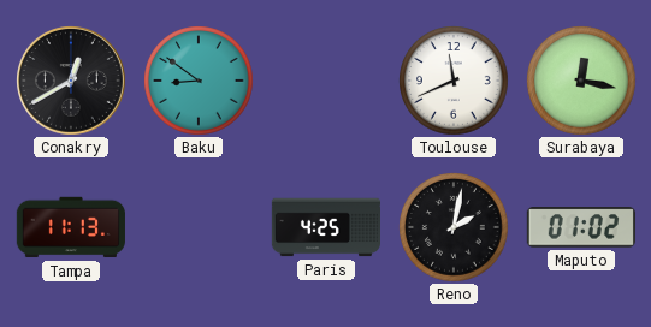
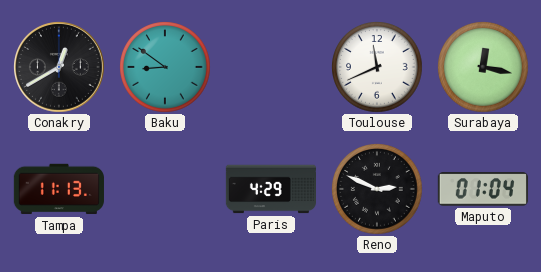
Paris: 4:25 -> 4:29 (270, 189)
Reno: 2:02 -> 2:49 (377, 189)
Maputo: 01:02 -> 01:04 (483, 189)
